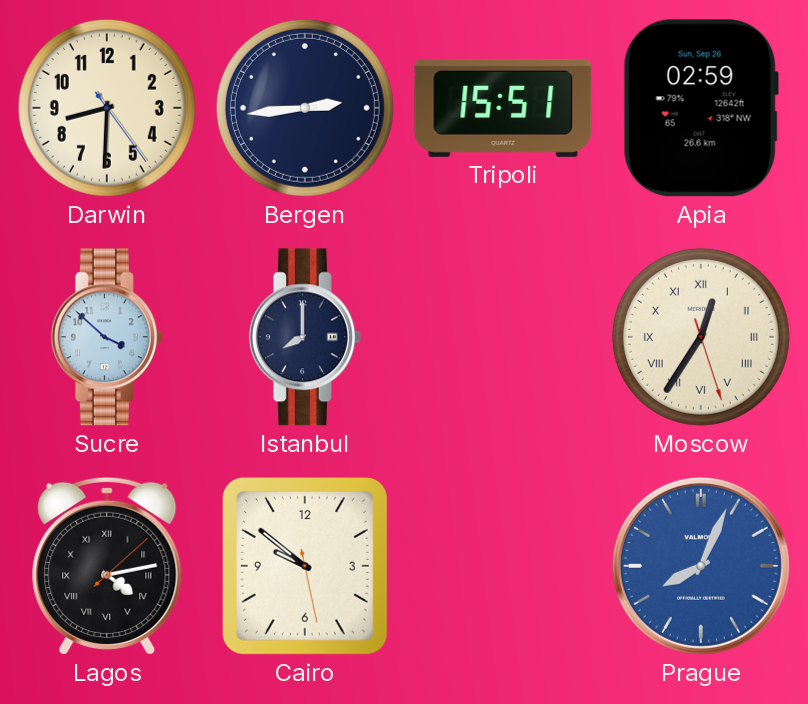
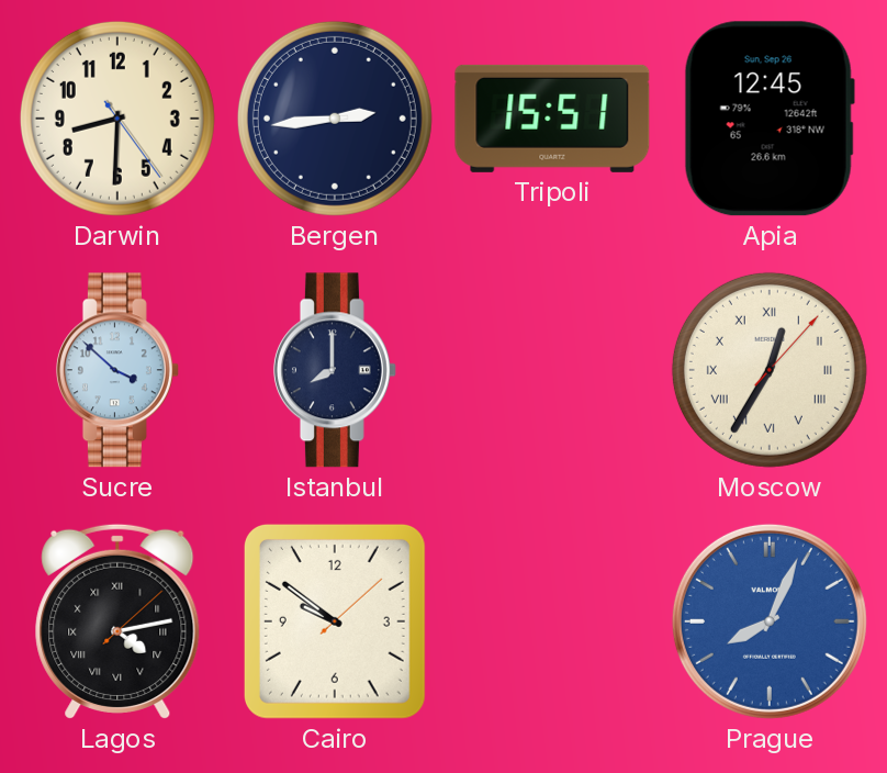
Apia: 02:59 -> 12:45 (770, 119)
Moscow: 12:35:27 -> 12:35:07 (770, 370)
Cairo: 9:51:28 -> 9:51:08 (335, 621)
